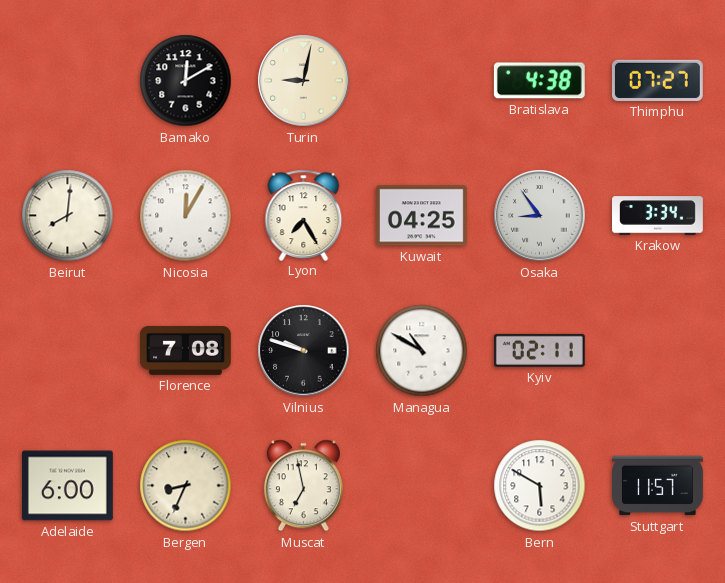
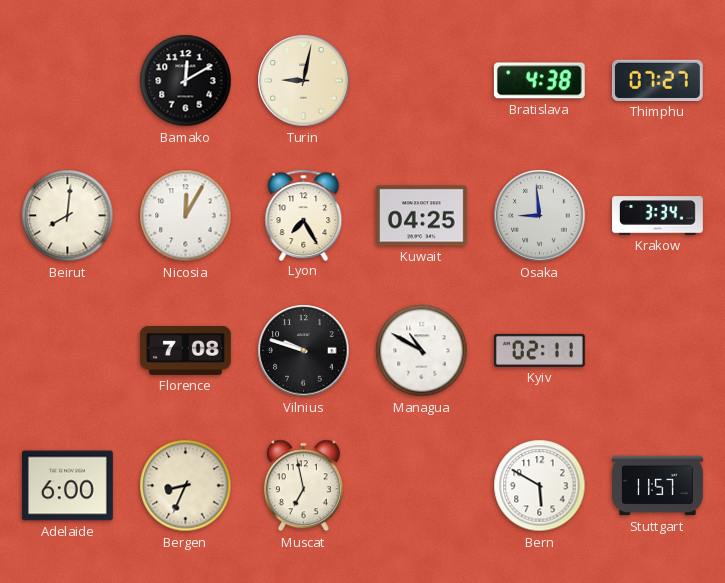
Osaka: 8:54 -> 8:59 (540, 216)
